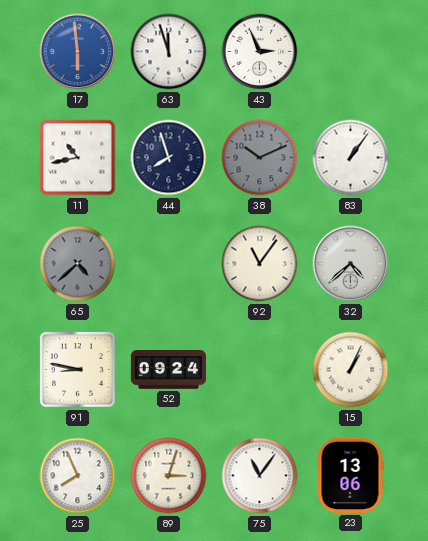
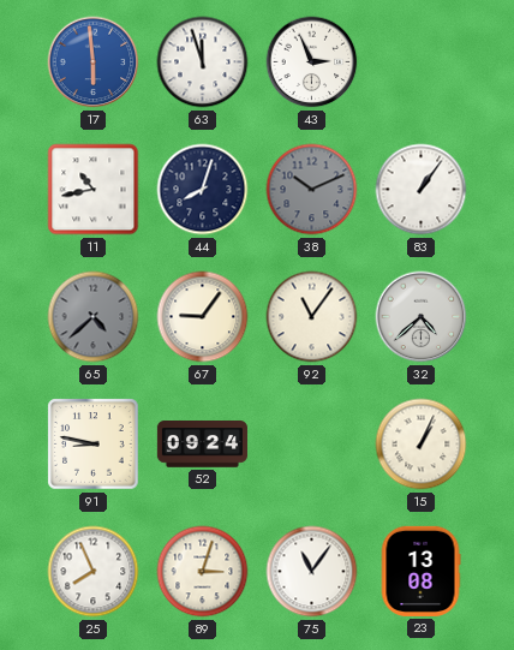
44: 7:57 -> 8:03 (203, 190)
67: none -> 9:06 (203, 317)
23: 13:06 -> 13:08 (420, 571)
